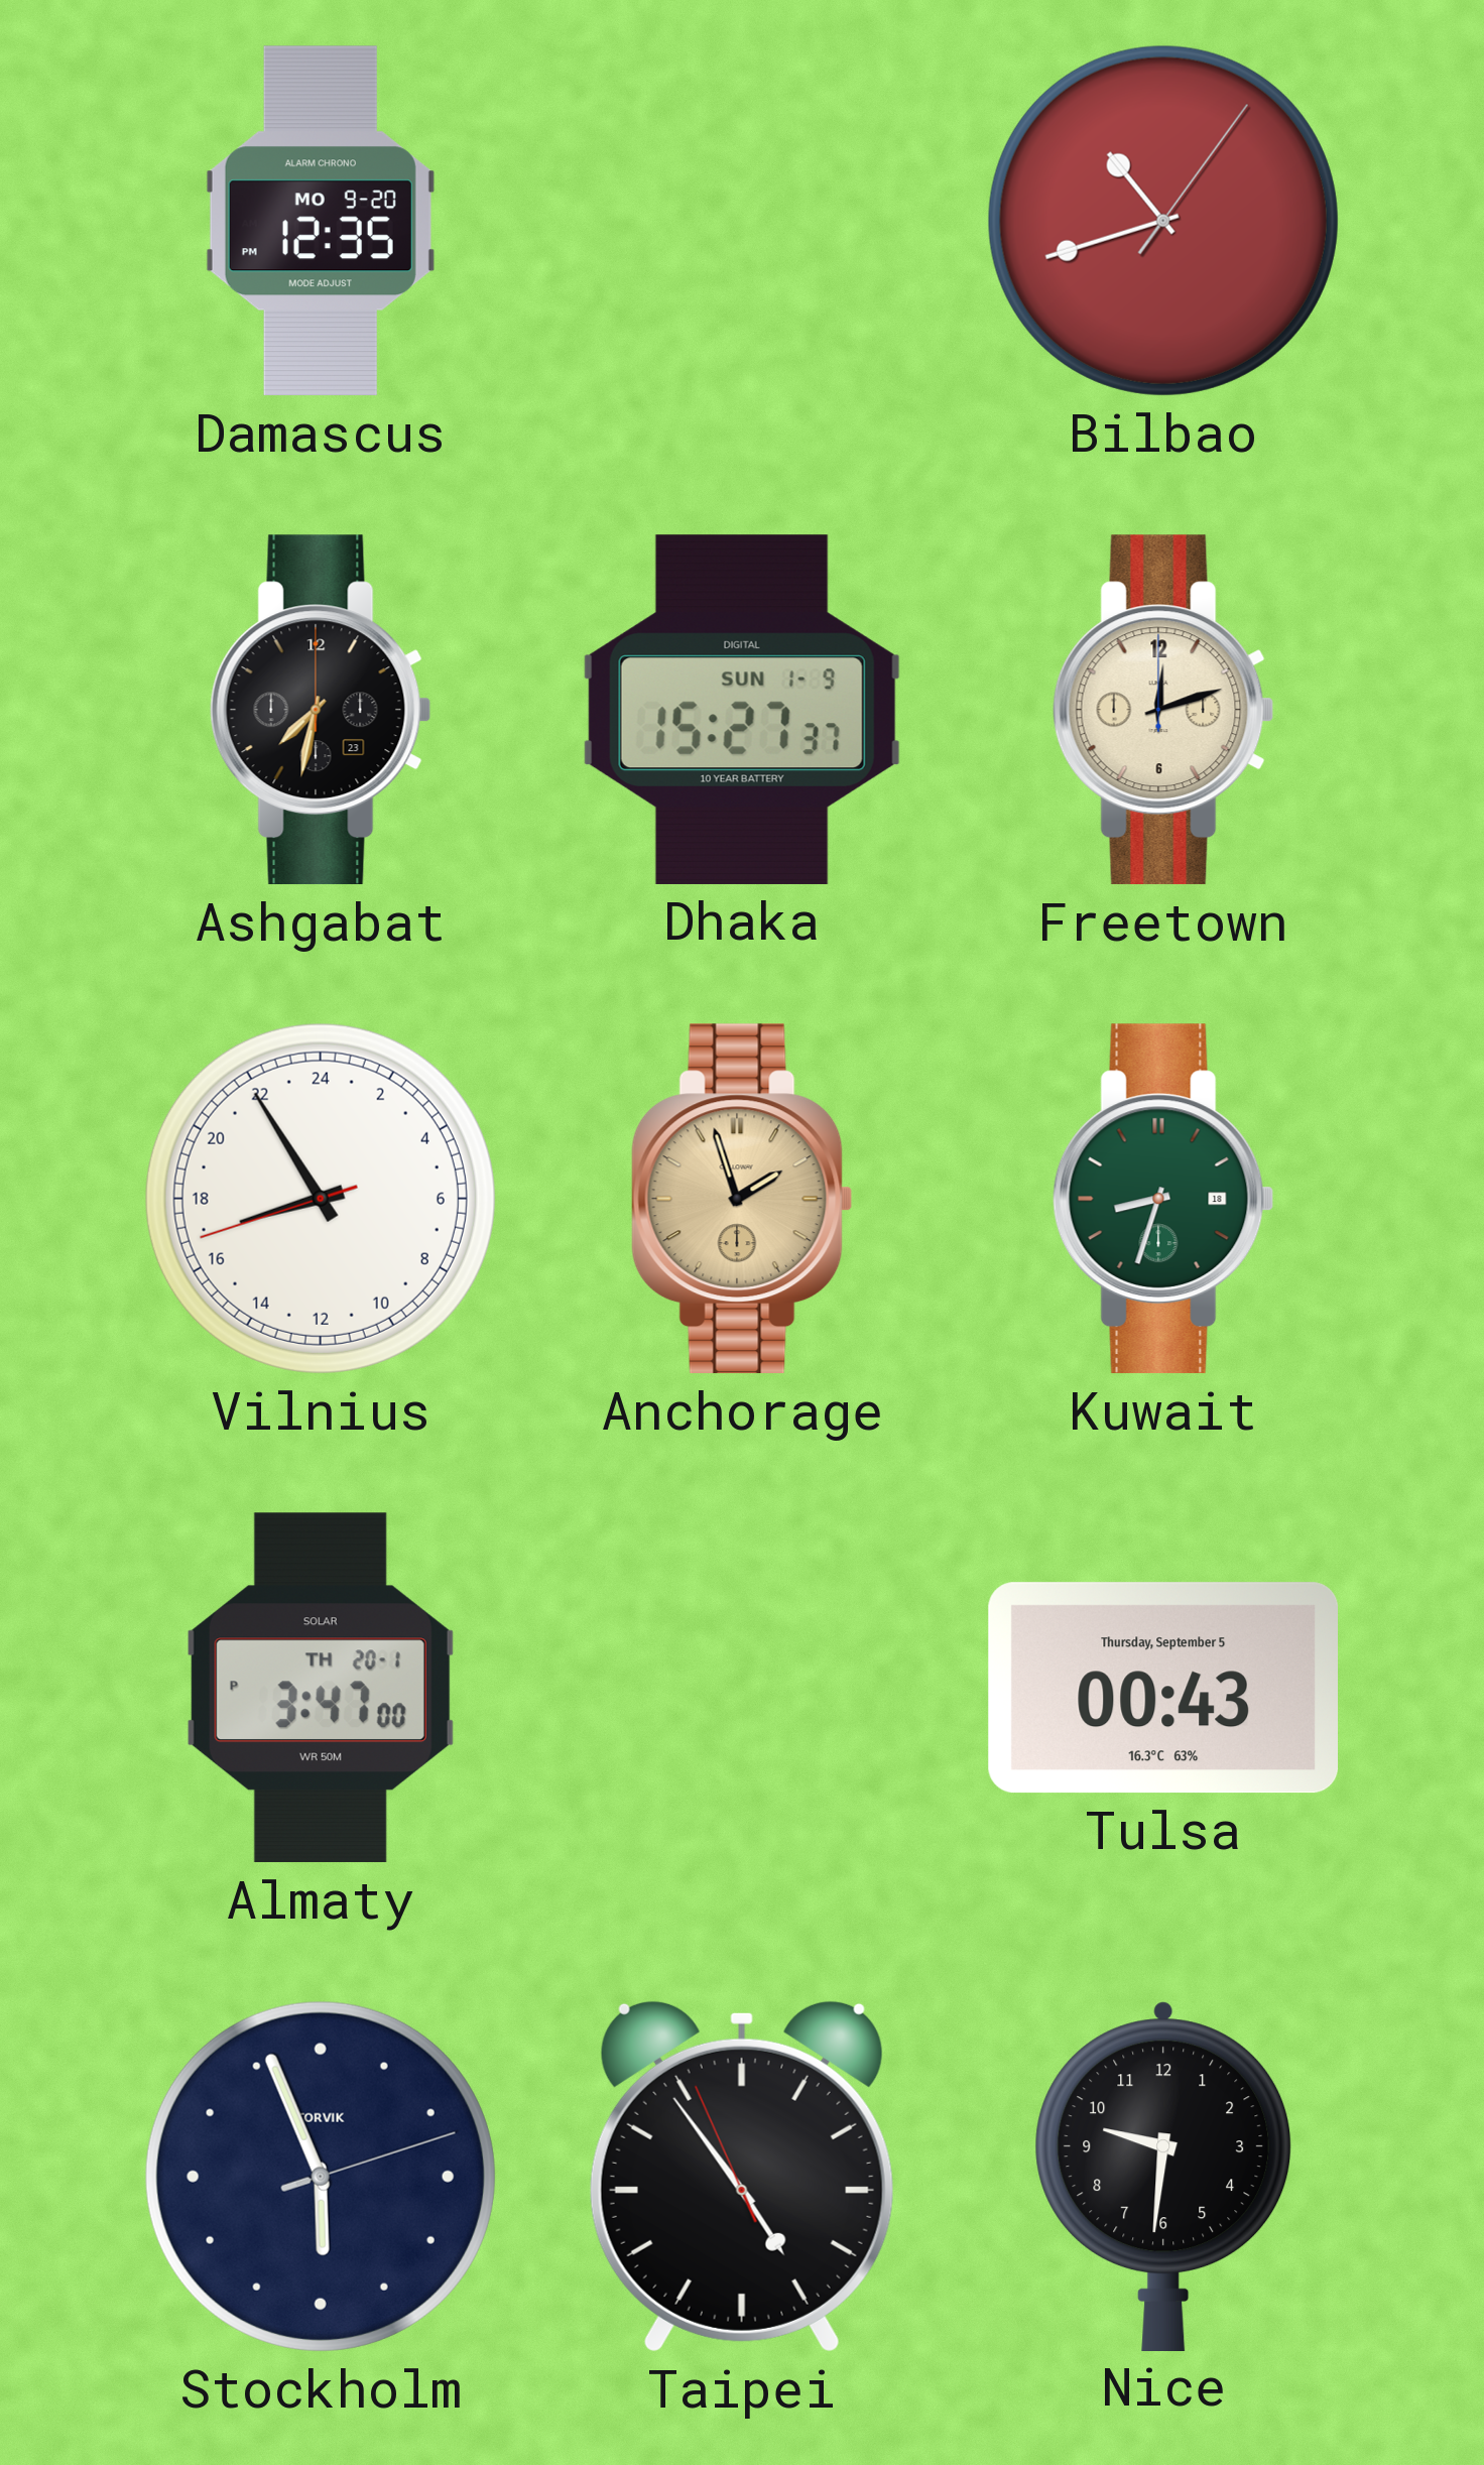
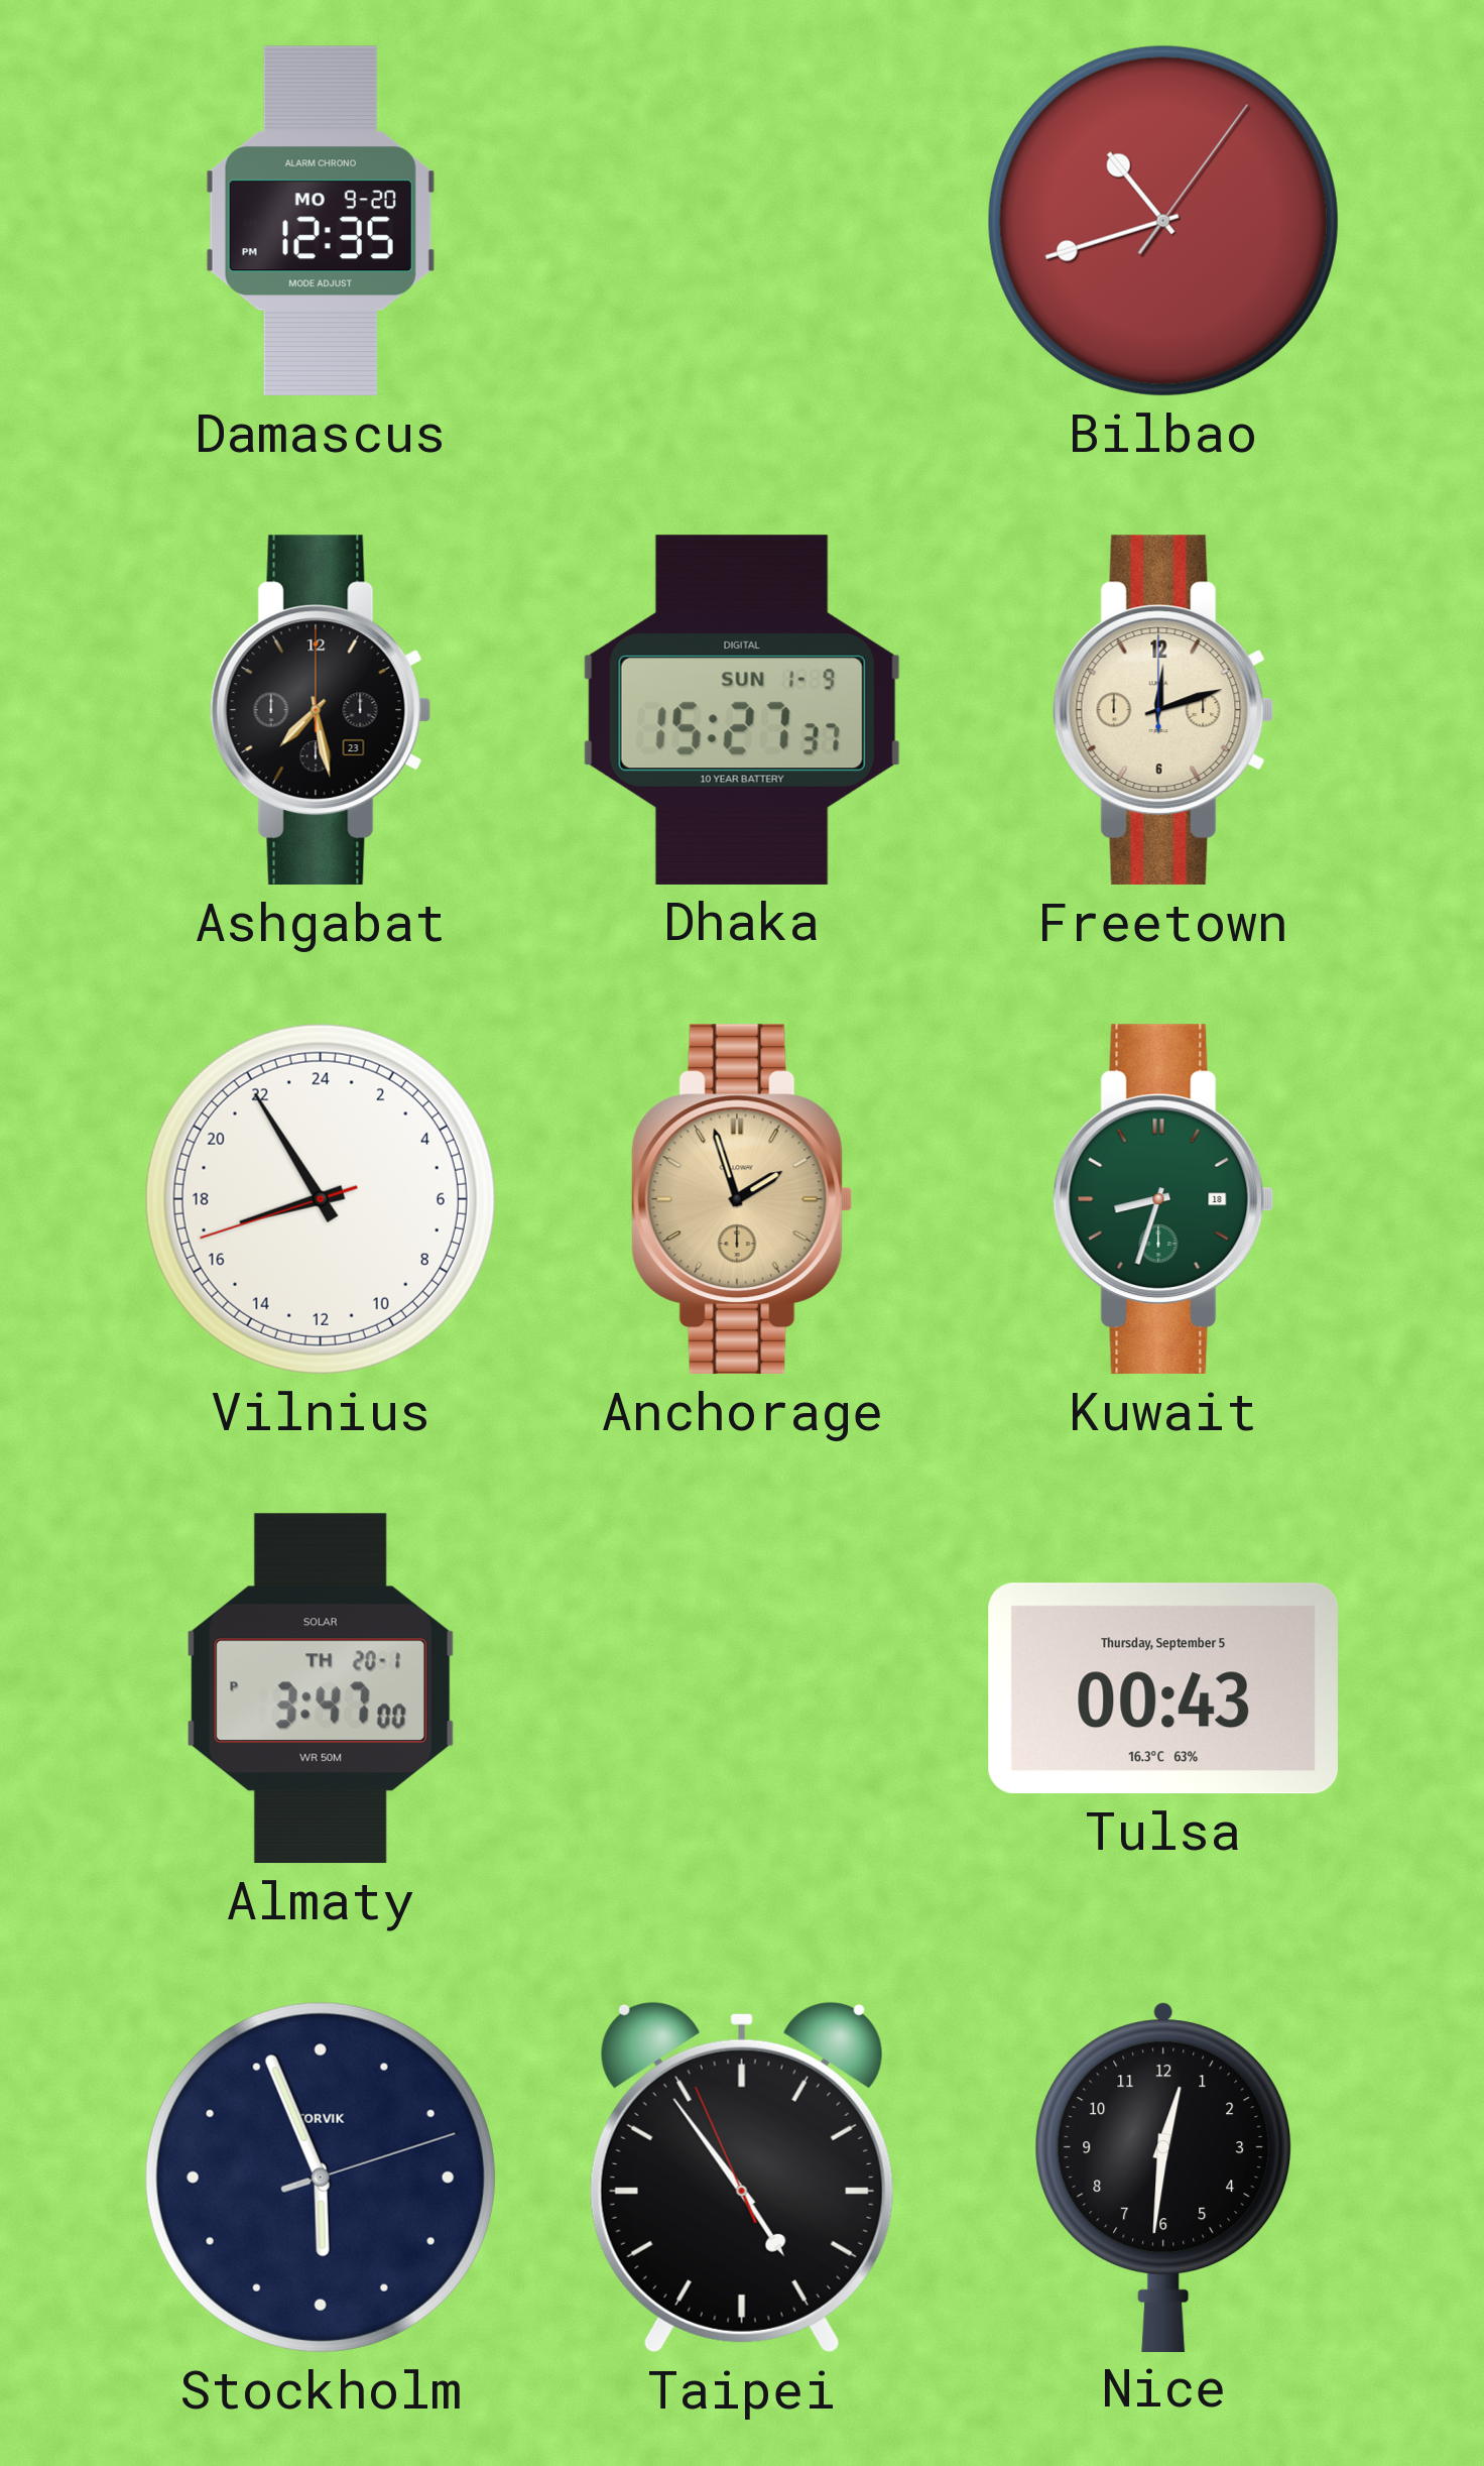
Ashgabat: 7:32 -> 7:28 (321, 710)
Nice: 9:31 -> 12:31 (1163, 2177)
